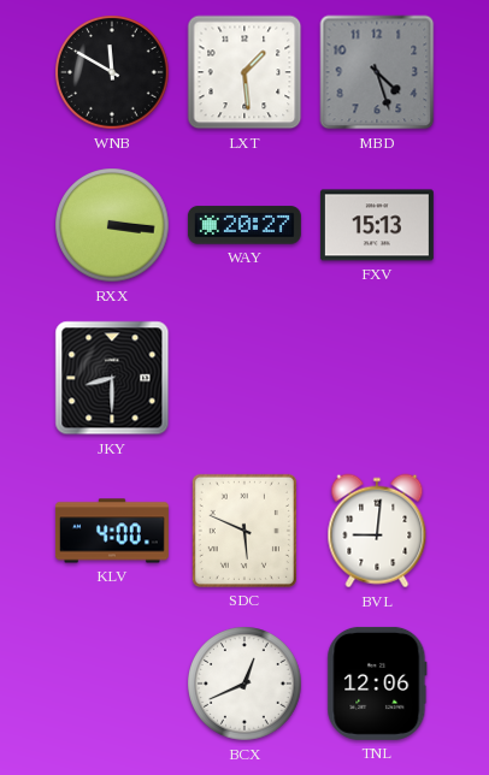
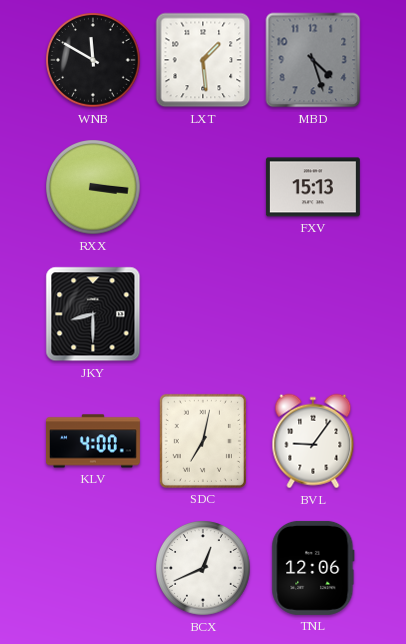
WAY: 20:27 -> none (244, 225)
SDC: 5:49 -> 7:02 (203, 441)
BVL: 9:01 -> 9:06 (313, 441)
